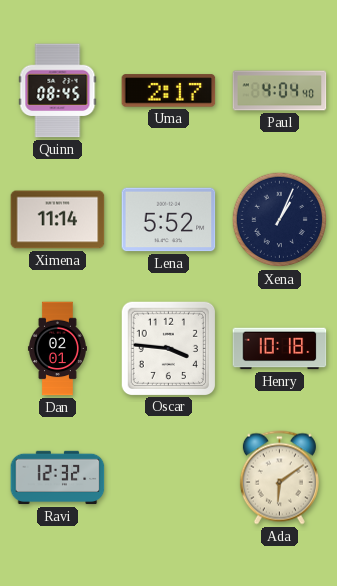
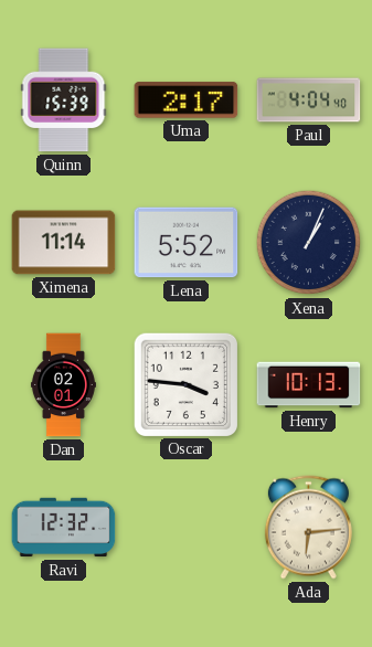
Quinn: 08:45 -> 15:39 (64, 100)
Henry: 10:18 -> 10:13 (309, 385)
Ada: 6:09 -> 6:14 (308, 528)
